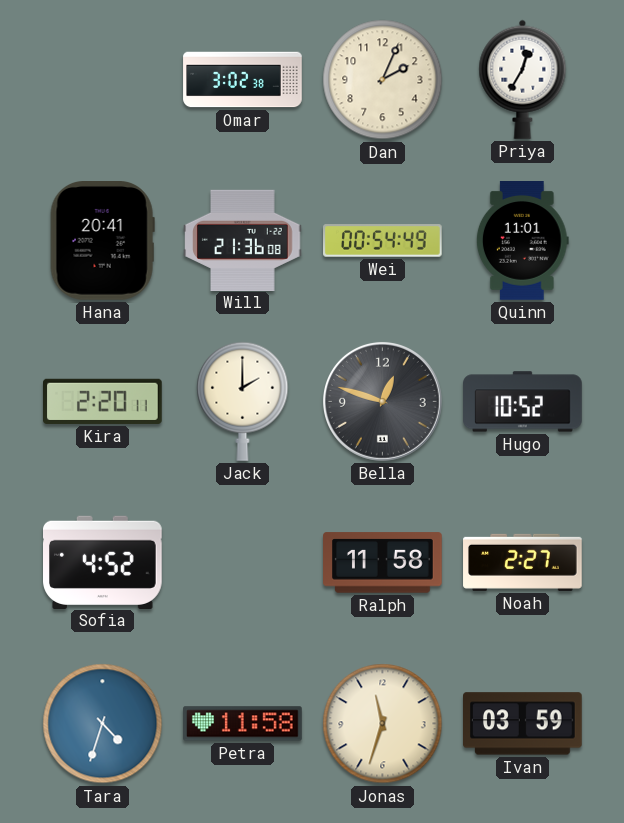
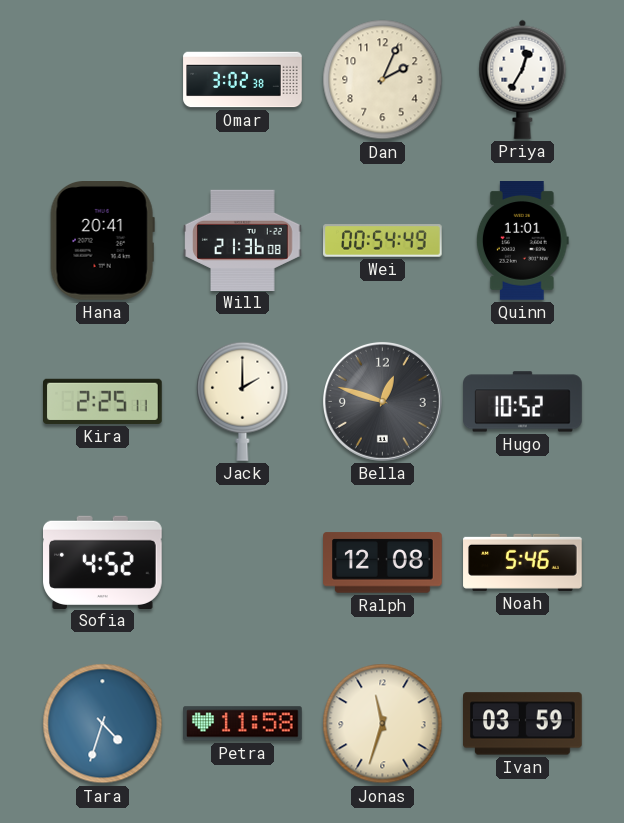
Kira: 2:20 -> 2:25 (103, 401)
Ralph: 11:58 -> 12:08 (383, 563)
Noah: 2:27 -> 5:46 (523, 562)
